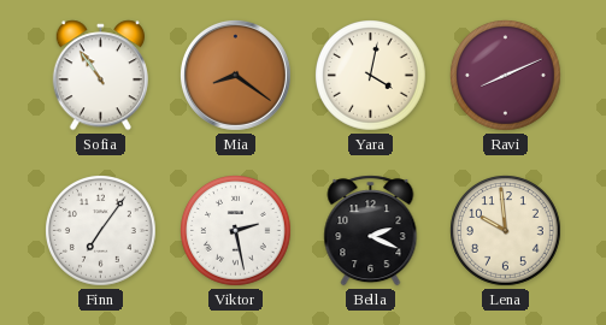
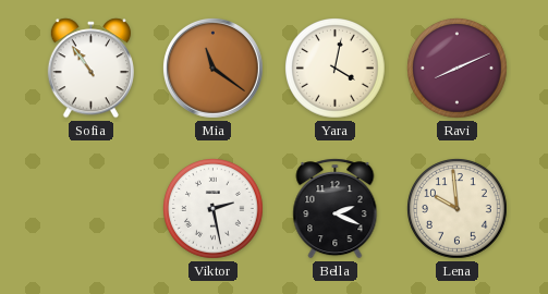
Mia: 8:21 -> 11:21 (212, 68)
Finn: 7:06 -> none (101, 231)
